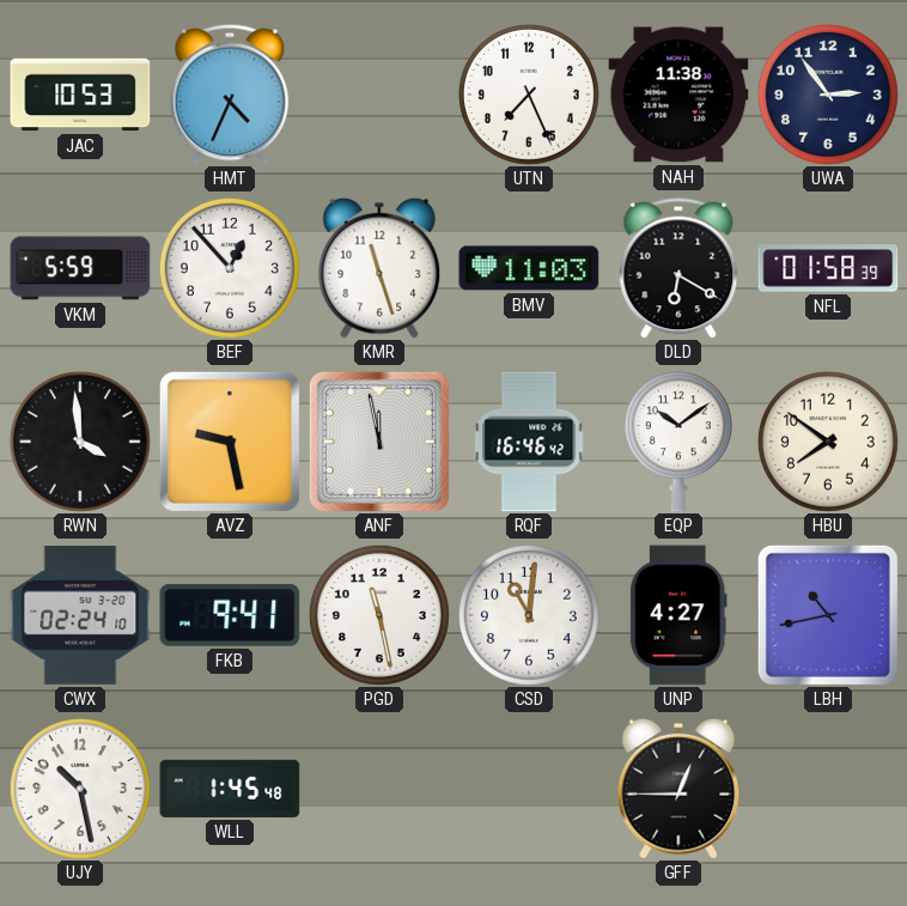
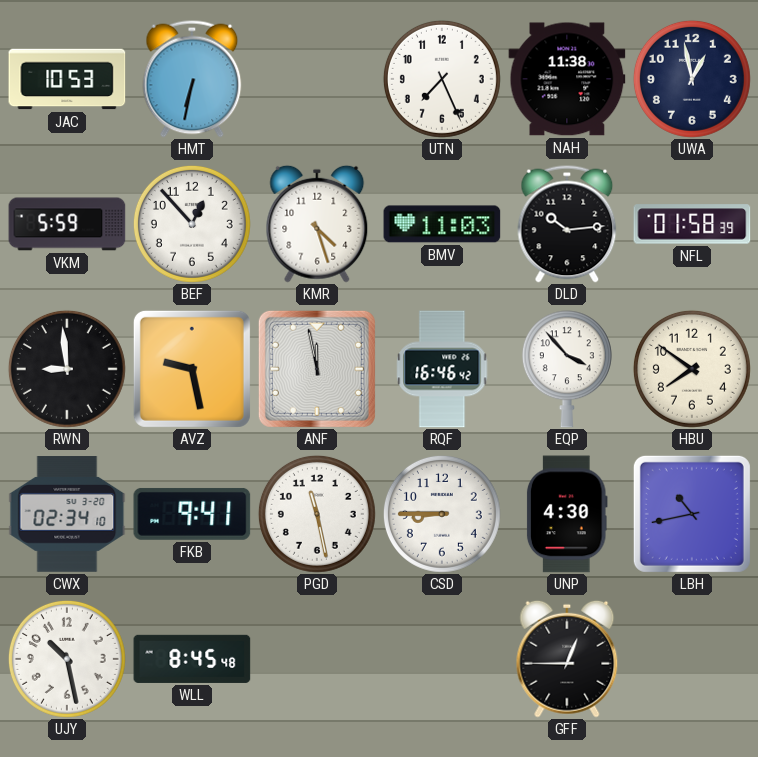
HMT: 4:34 -> 6:32 (192, 79)
UWA: 2:54 -> 12:58 (692, 79)
KMR: 11:27 -> 4:27 (317, 224)
DLD: 6:20 -> 10:14 (567, 224)
RWN: 3:59 -> 8:59 (67, 369)
EQP: 10:09 -> 3:53 (567, 369)
CWX: 02:24 -> 02:34 (67, 514)
CSD: 11:01 -> 8:45 (442, 514)
UNP: 4:27 -> 4:30 (567, 514)
WLL: 1:45 -> 8:45 (192, 659)
